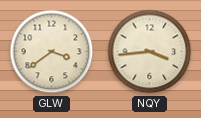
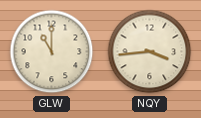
GLW: 3:39 -> 11:00 (52, 52)
